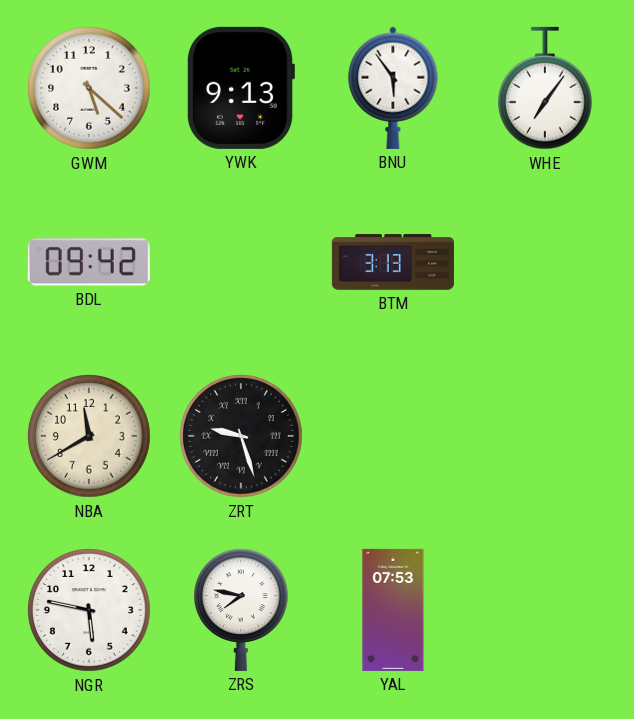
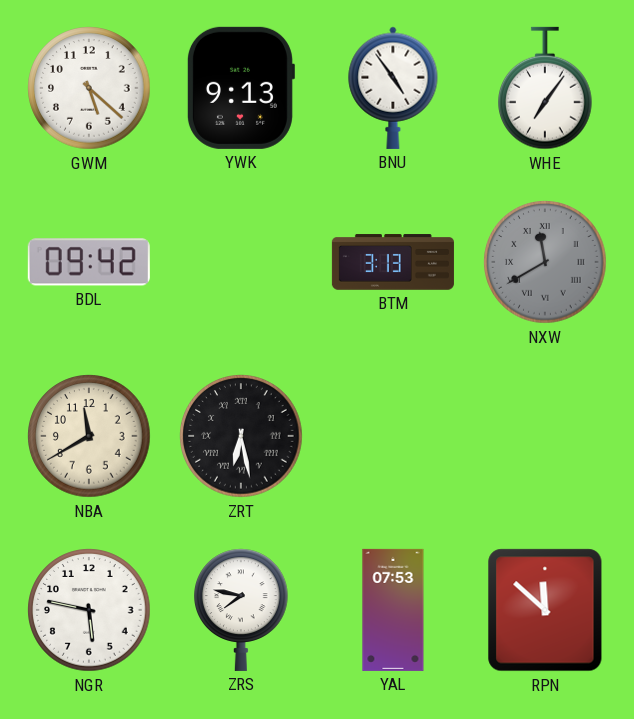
BNU: 5:54 -> 4:54 (393, 88)
NXW: none -> 11:40 (545, 262)
ZRT: 9:27 -> 6:28 (241, 436)
RPN: none -> 11:52 (545, 610)
